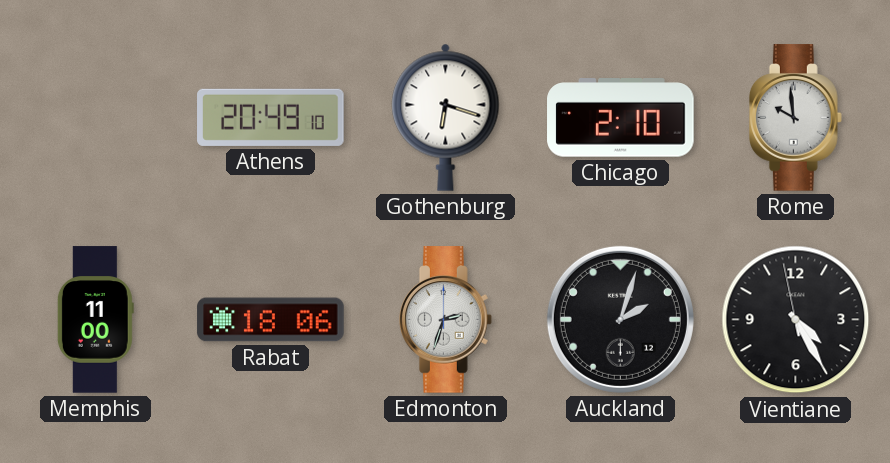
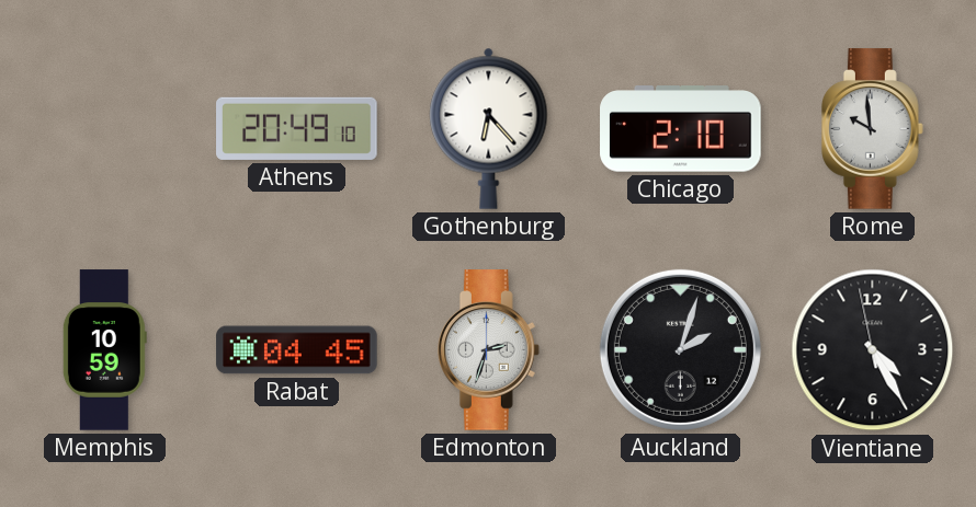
Gothenburg: 6:18 -> 6:23 (489, 128)
Memphis: 11:00 -> 10:59 (104, 350)
Rabat: 18:06 -> 04:45 (297, 350)
